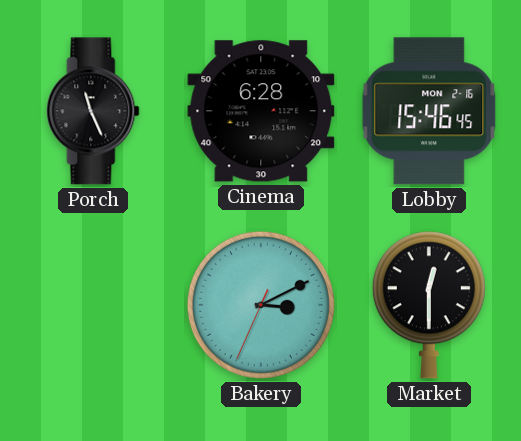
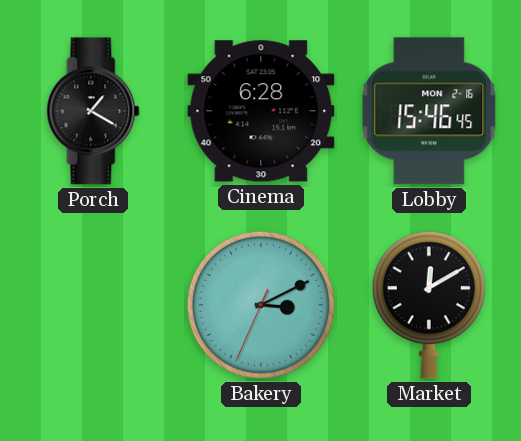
Porch: 11:26 -> 1:20 (93, 111)
Market: 12:30 -> 12:10 (429, 305)
